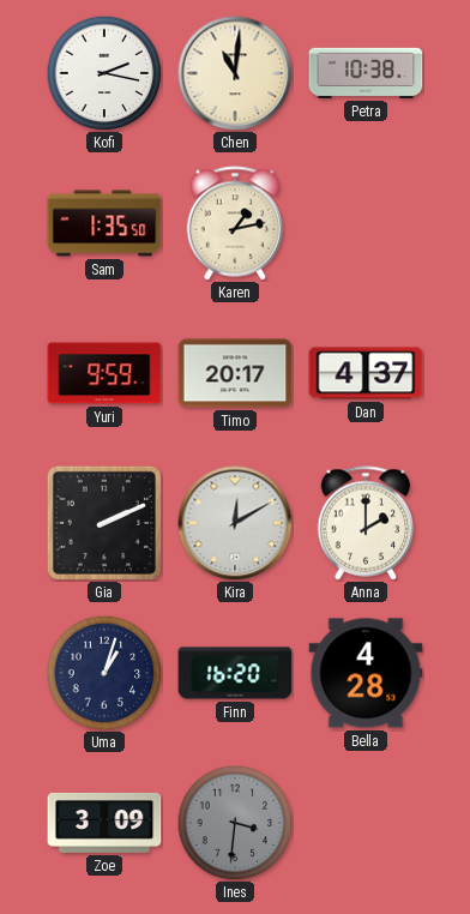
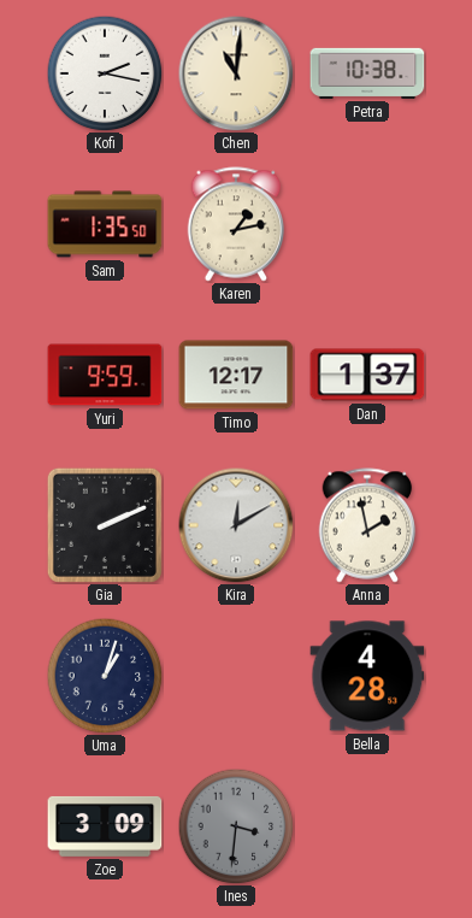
Timo: 20:17 -> 12:17 (236, 375)
Dan: 4:37 -> 1:37 (367, 375)
Anna: 2:00 -> 1:58 (367, 525)
Finn: 16:20 -> none (235, 673)
